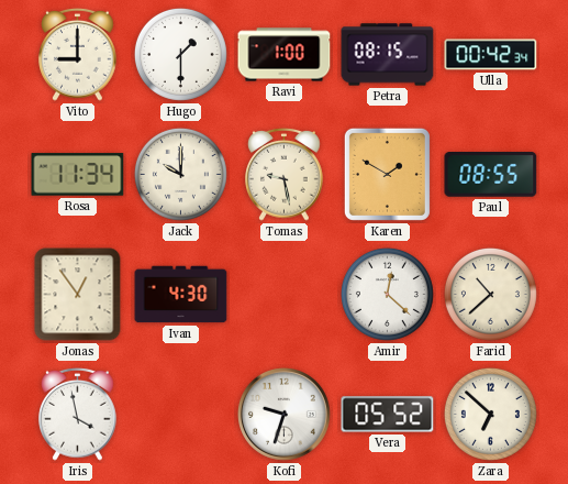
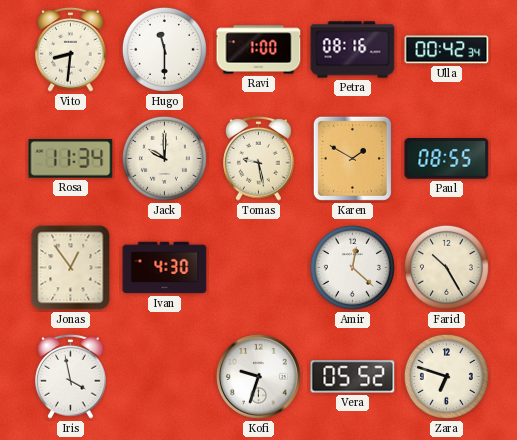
Vito: 9:00 -> 8:31 (71, 49)
Hugo: 1:30 -> 11:30 (164, 49)
Petra: 08:15 -> 08:16 (353, 50)
Farid: 10:38 -> 10:25 (446, 267)
Zara: 6:52 -> 6:48 (446, 376)
